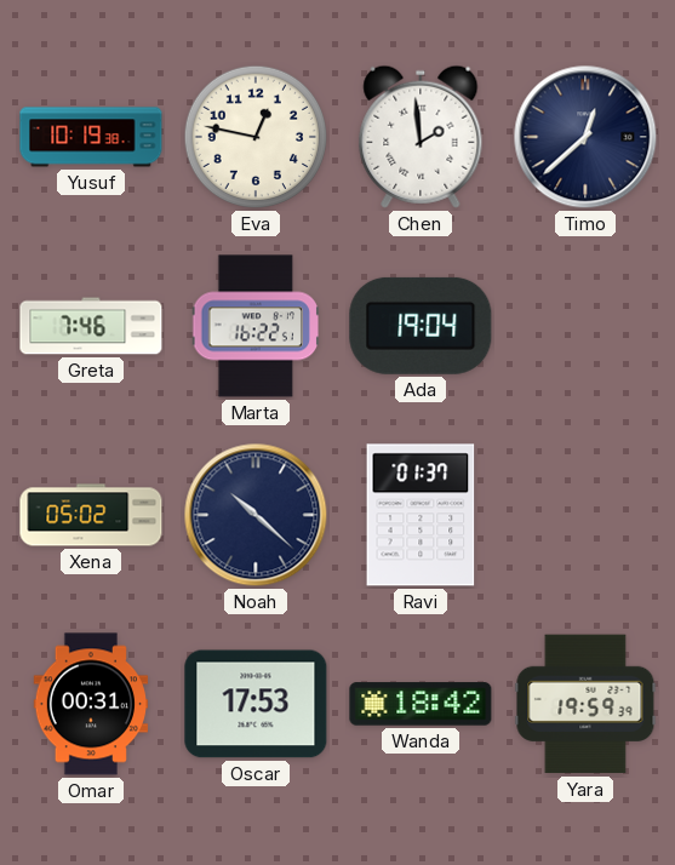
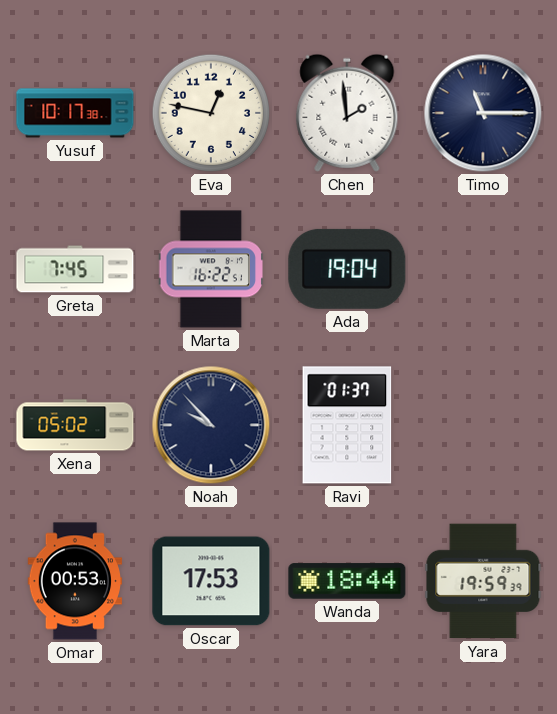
Yusuf: 10:19 -> 10:17 (75, 113)
Timo: 12:38 -> 11:15 (483, 113)
Greta: 7:46 -> 7:45 (75, 269)
Noah: 10:22 -> 9:53 (211, 425)
Omar: 00:31 -> 00:53 (75, 581)
Wanda: 18:42 -> 18:44 (347, 581)
